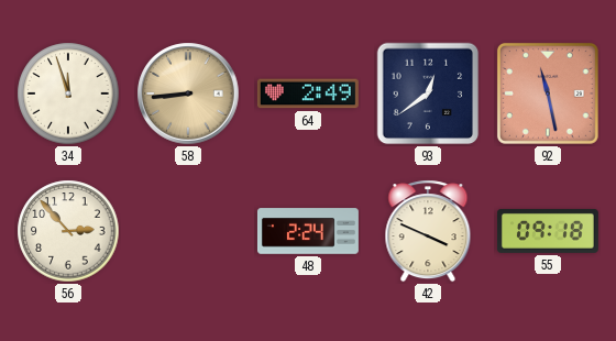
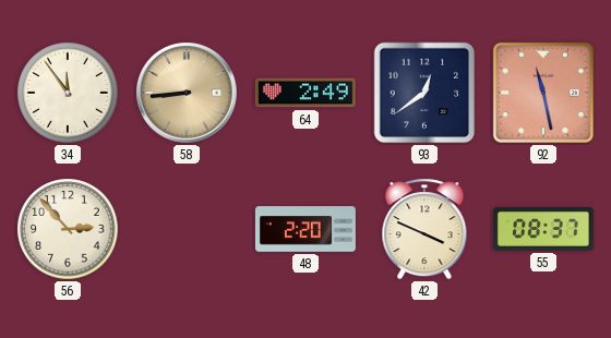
34: 11:57 -> 11:54 (68, 93)
48: 2:24 -> 2:20 (305, 229)
55: 09:18 -> 08:37 (543, 229)
